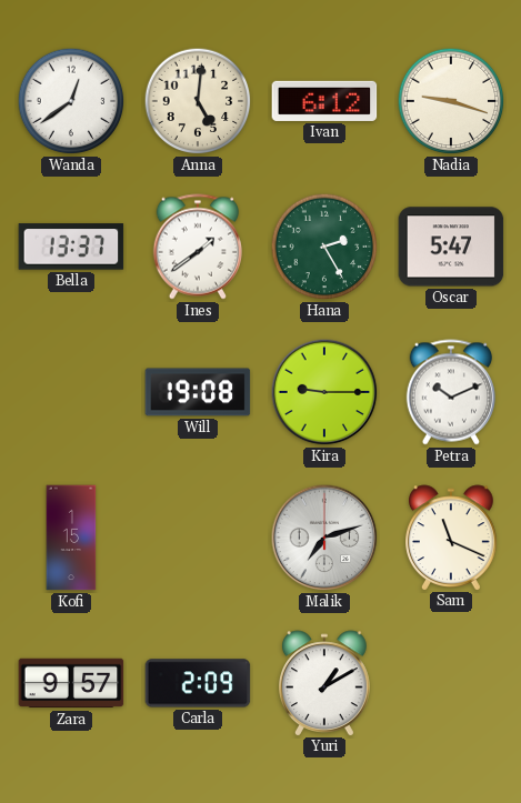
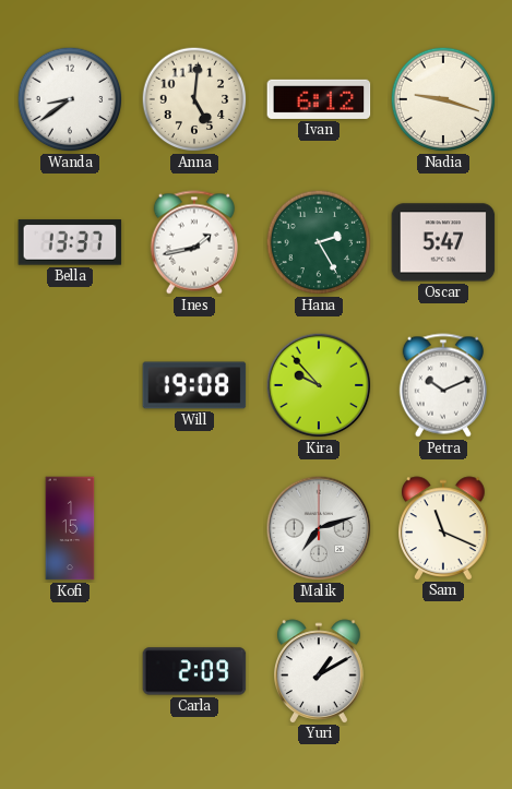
Wanda: 12:39 -> 8:39 (70, 99)
Ines: 1:39 -> 1:43 (194, 242)
Kira: 9:15 -> 9:53 (319, 385)
Zara: 9:57 -> none (71, 683)
